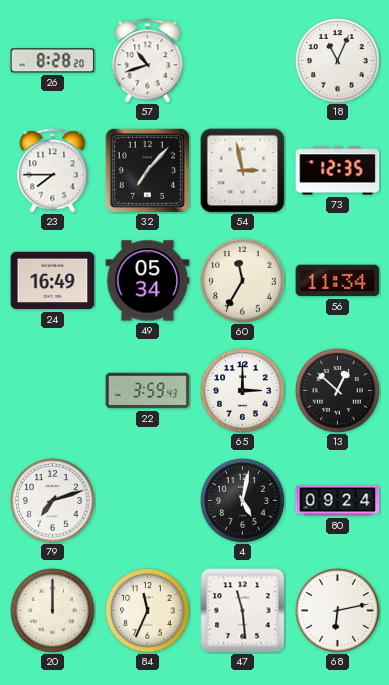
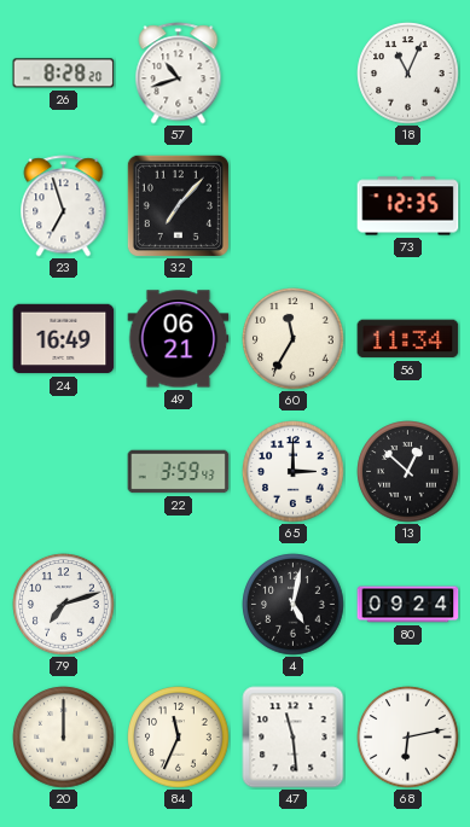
23: 7:45 -> 6:57 (64, 206)
54: 2:58 -> none (243, 171)
49: 05:34 -> 06:21 (179, 339)
